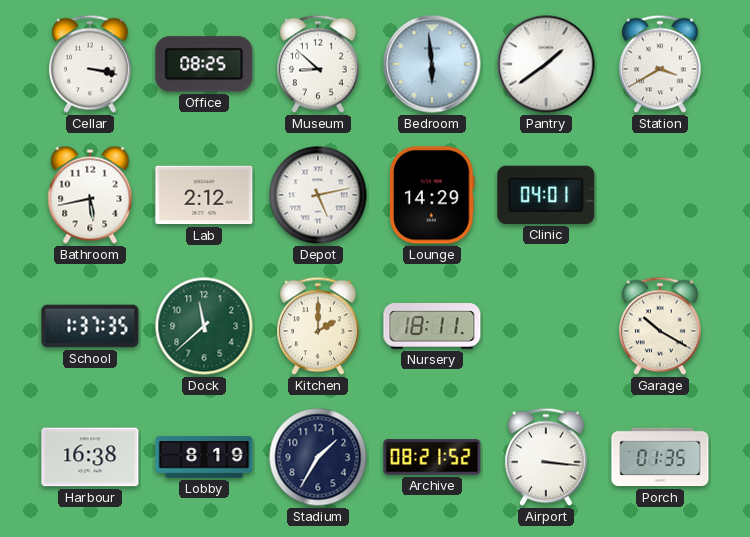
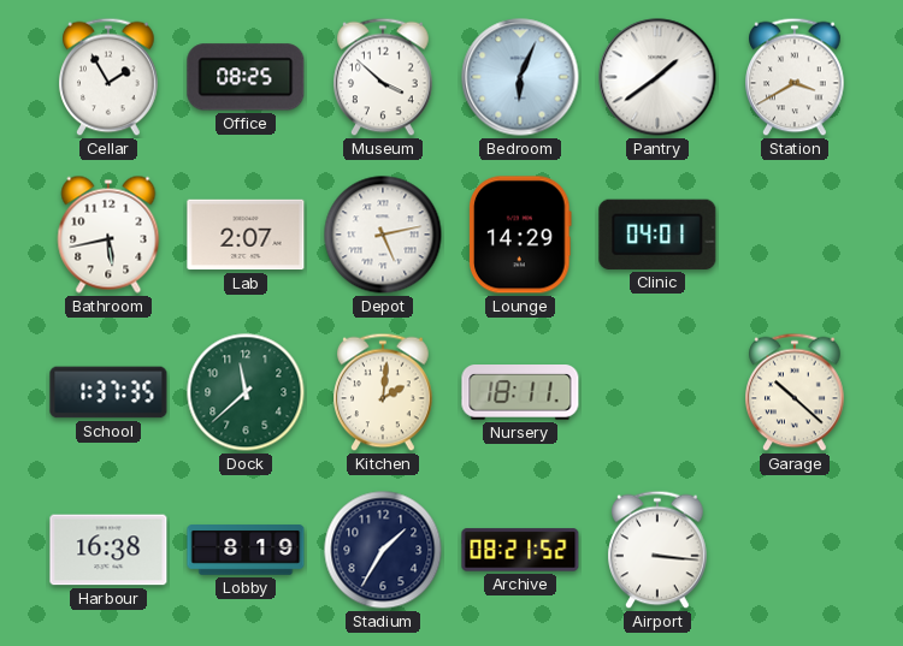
Cellar: 3:17 -> 1:55 (108, 77)
Museum: 8:52 -> 3:52 (383, 77)
Bedroom: 5:59 -> 6:04 (520, 77)
Lab: 2:12 -> 2:07 (246, 235)
Kitchen: 2:00 -> 2:01 (383, 392)
Garage: 10:20 -> 10:22 (795, 392)
Porch: 01:35 -> none (660, 457)
